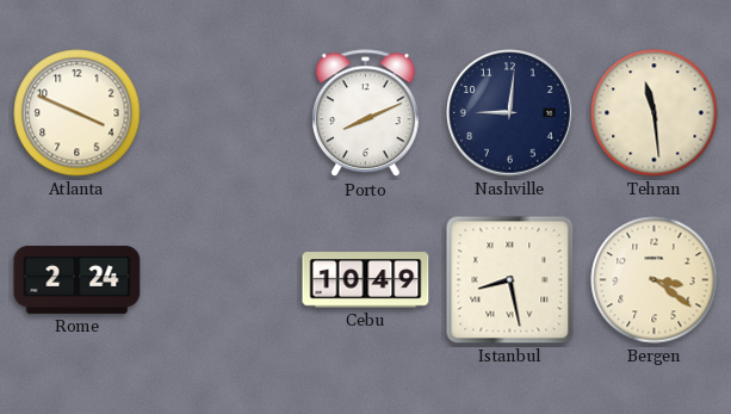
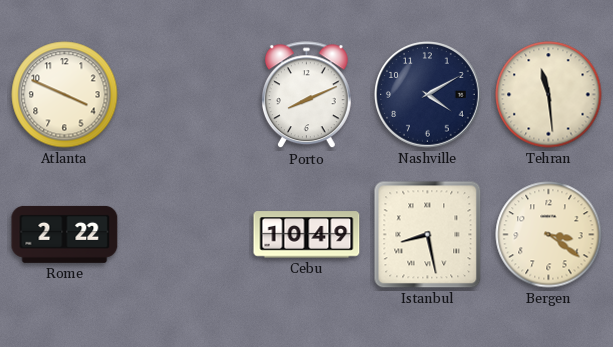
Nashville: 9:01 -> 4:10 (428, 95)
Rome: 2:24 -> 2:22 (65, 234)
